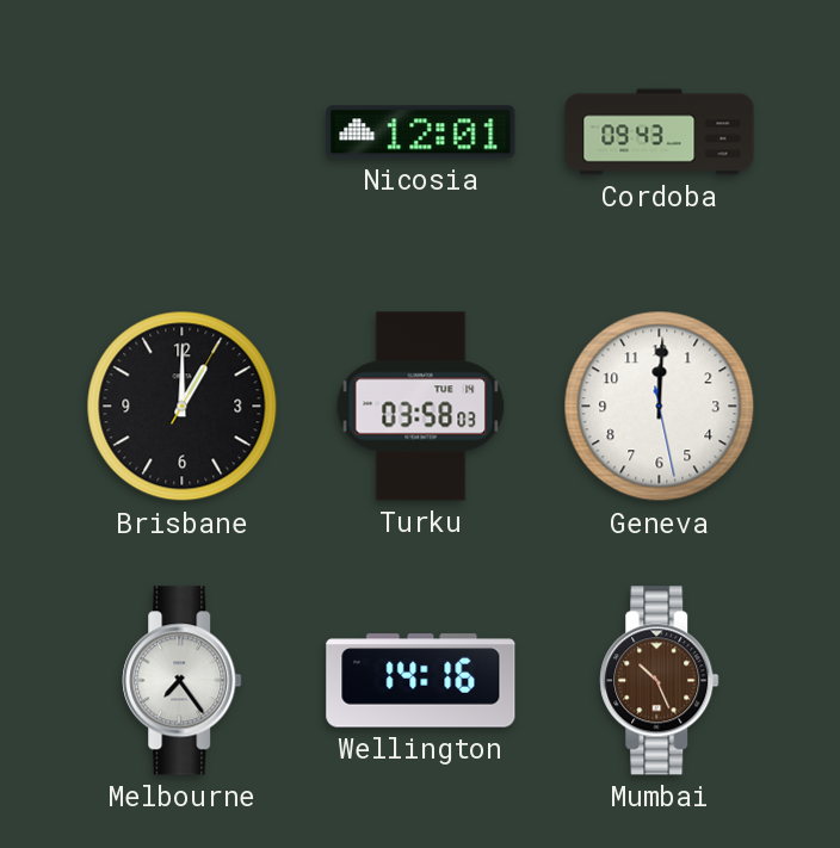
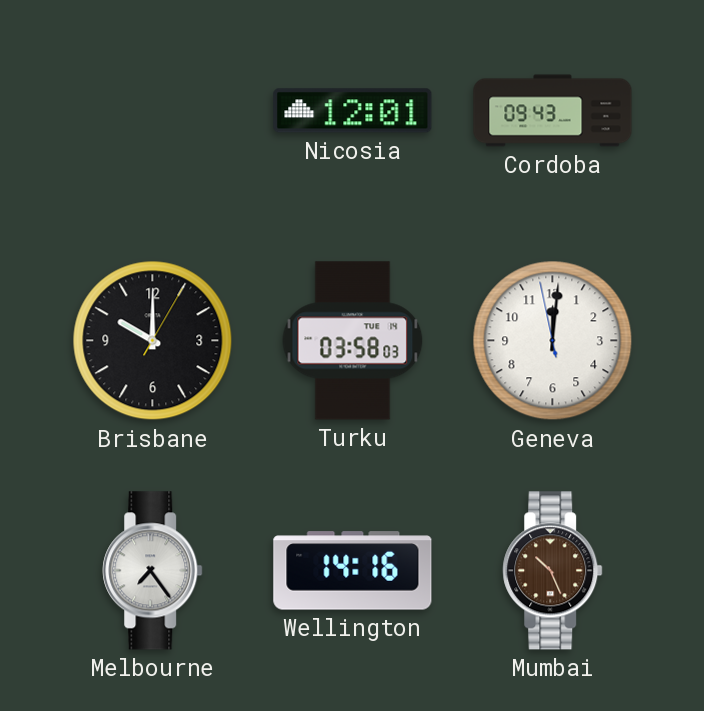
Brisbane: 1:00 -> 10:00 (153, 341)
Geneva: 12:00:28 -> 12:00:58 (553, 341)
